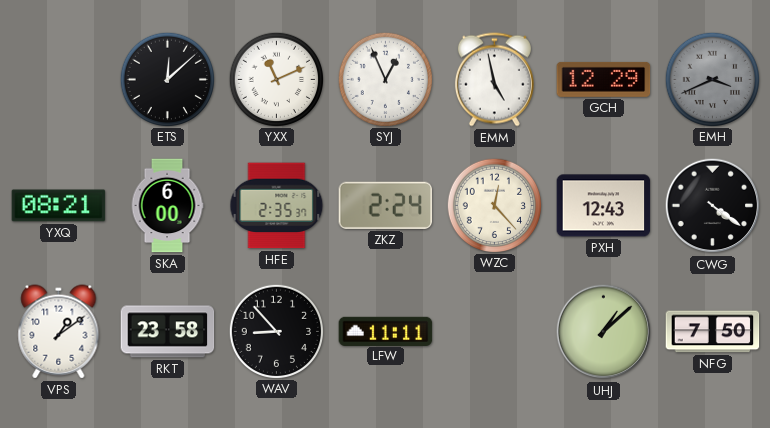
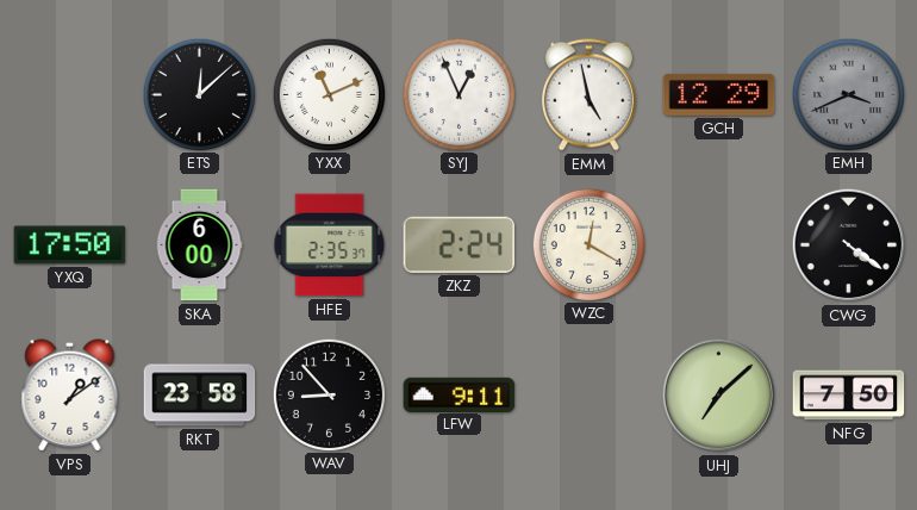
YXQ: 08:21 -> 17:50 (70, 245)
WZC: 12:23 -> 12:20 (588, 244)
PXH: 12:43 -> none (604, 206)
LFW: 11:11 -> 9:11 (460, 394)
UHJ: 1:08 -> 7:08 (719, 396)
